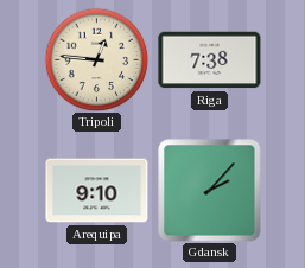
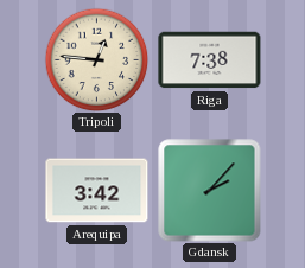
Arequipa: 9:10 -> 3:42 (97, 191)
